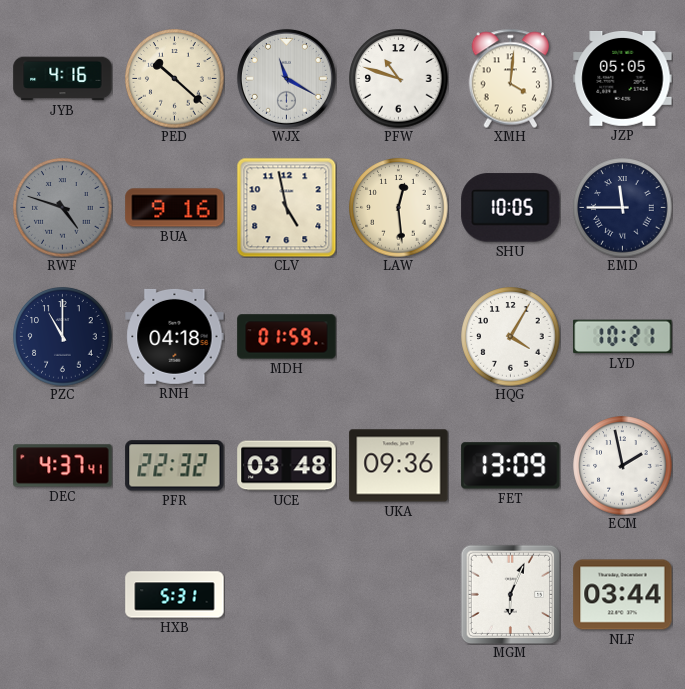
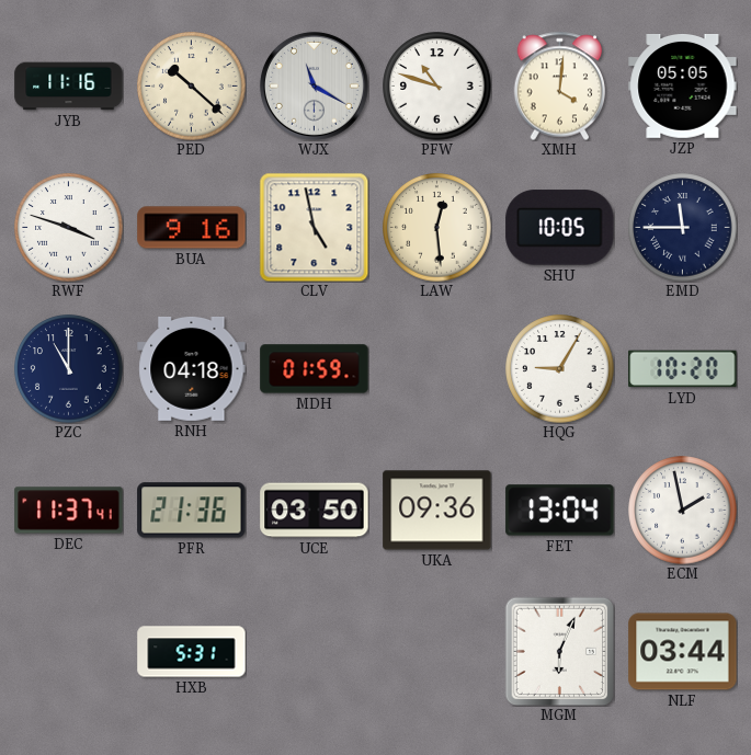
JYB: 4:16 -> 11:16 (69, 87)
RWF: 4:48 -> 3:48 (69, 228)
RWF dial: grey -> white (69, 228)
HQG: 4:05 -> 9:05 (560, 369)
LYD: 10:21 -> 10:20 (683, 369)
DEC: 4:37 -> 11:37 (69, 511)
PFR: 22:32 -> 21:36 (192, 511)
UCE: 03:48 -> 03:50 (315, 511)
FET: 13:09 -> 13:04 (560, 511)
